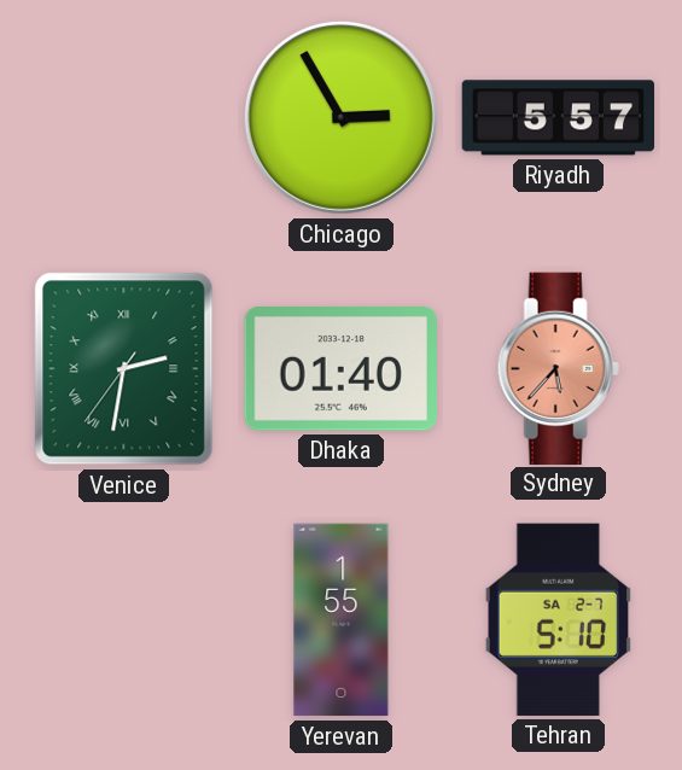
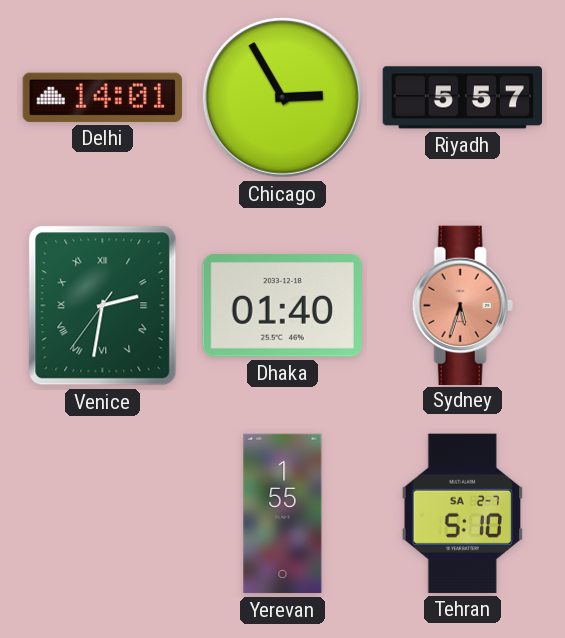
Delhi: none -> 14:01 (102, 97)
Sydney: 5:37 -> 5:33 (462, 305)
